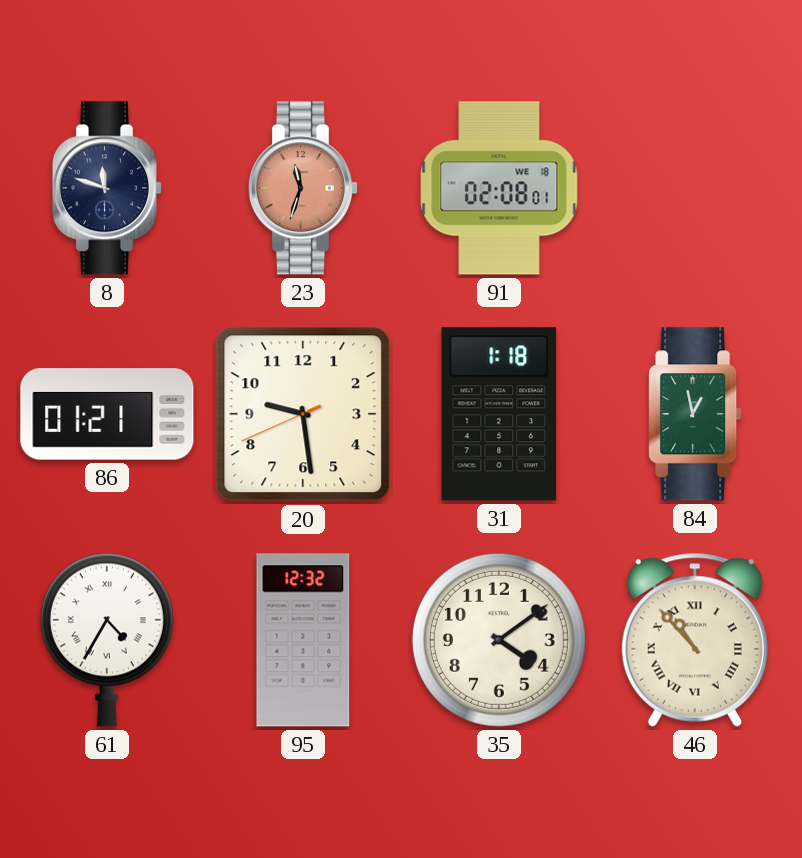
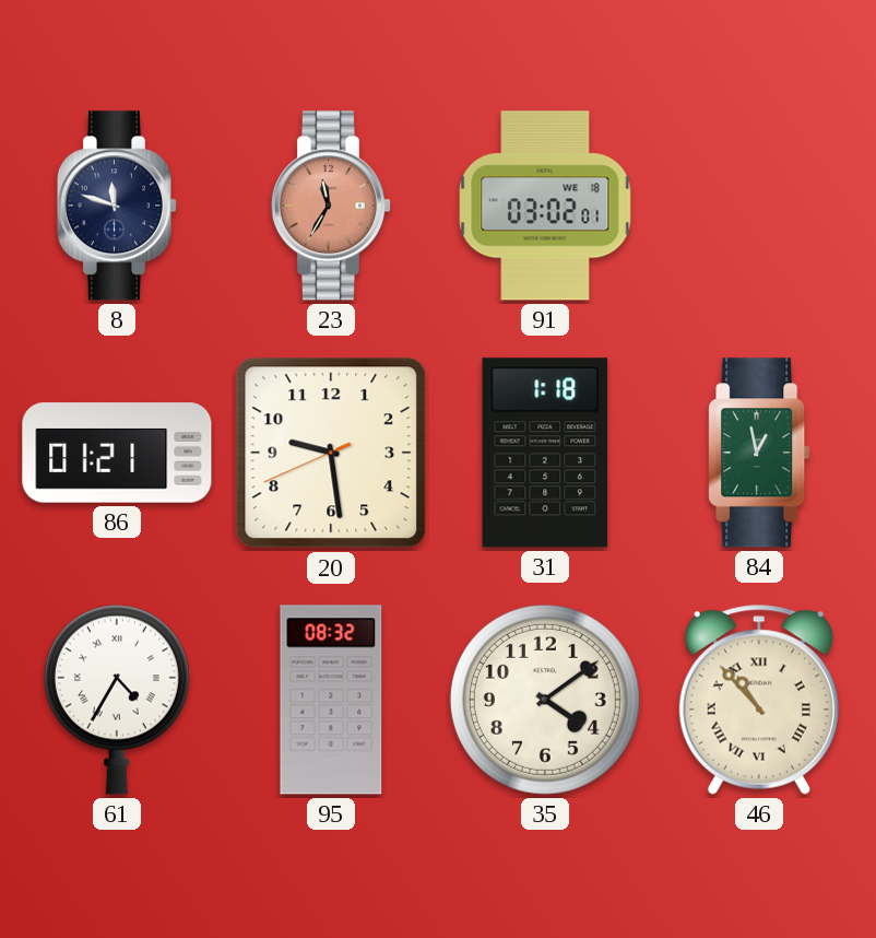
23: 11:33 -> 11:35 (330, 206)
91: 02:08 -> 03:02 (545, 206)
95: 12:32 -> 08:32 (331, 700)
